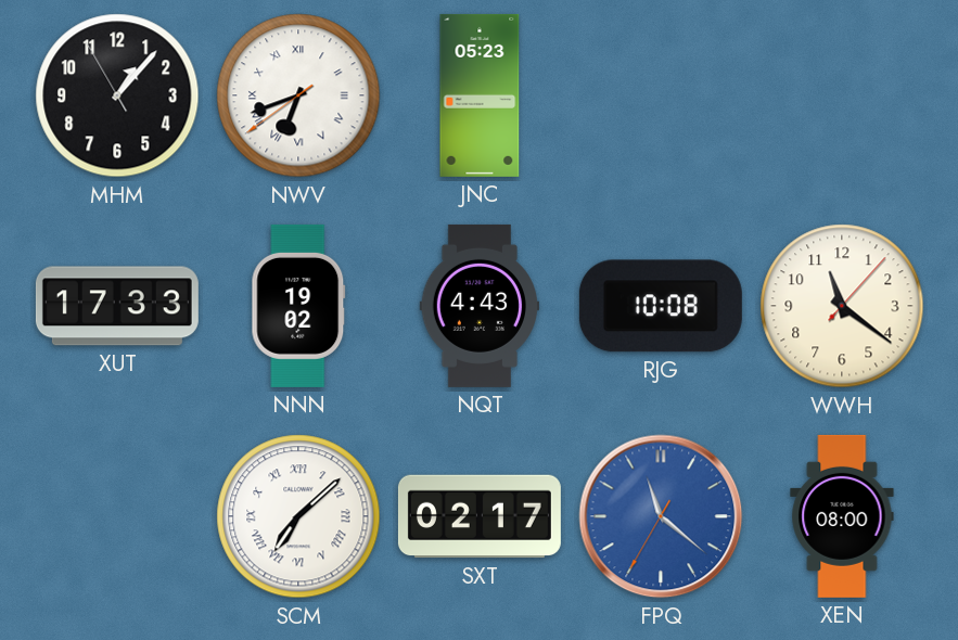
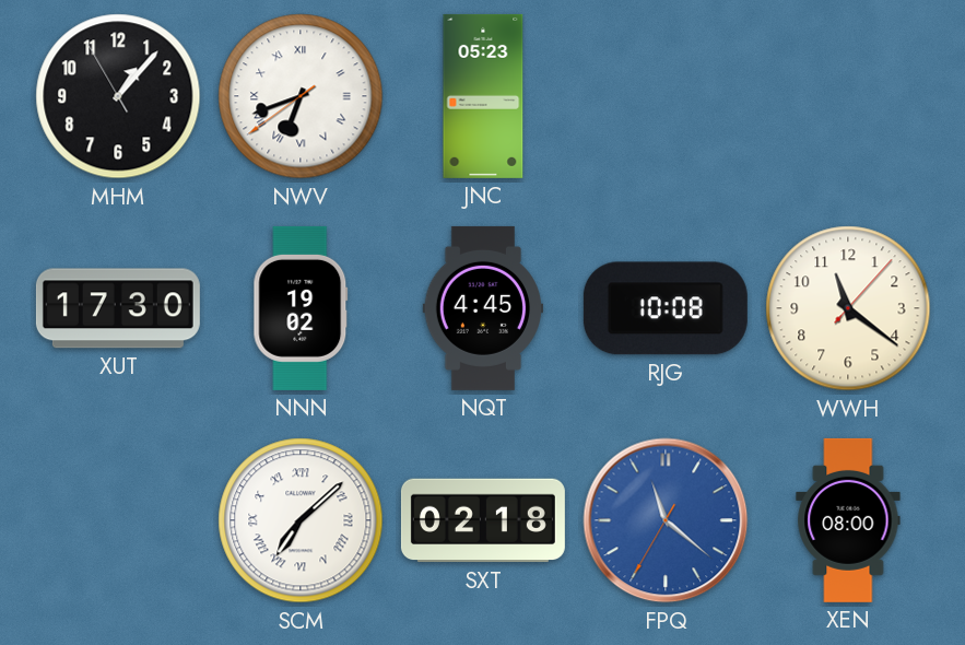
XUT: 17:33 -> 17:30 (118, 308)
NQT: 4:43 -> 4:45 (482, 308)
SXT: 02:17 -> 02:18 (483, 520)
